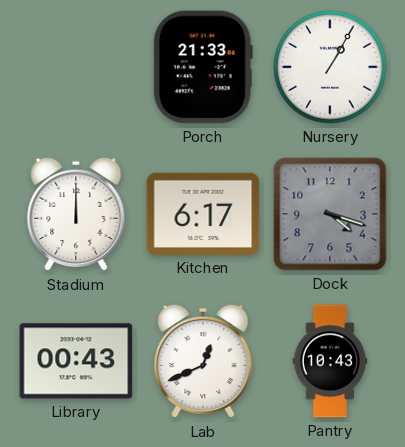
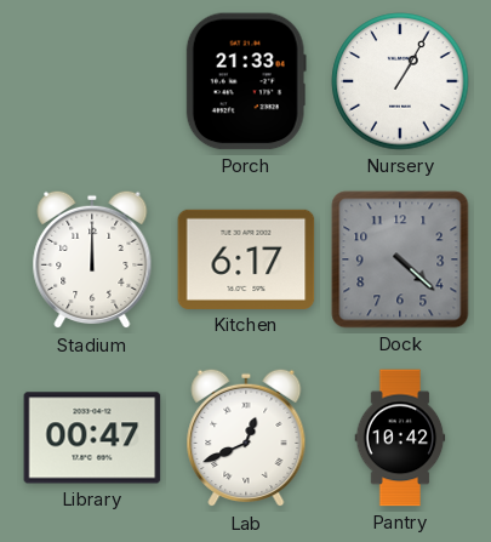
Dock: 4:18 -> 4:22 (400, 259)
Library: 00:43 -> 00:47 (92, 438)
Pantry: 10:43 -> 10:42 (400, 438)
